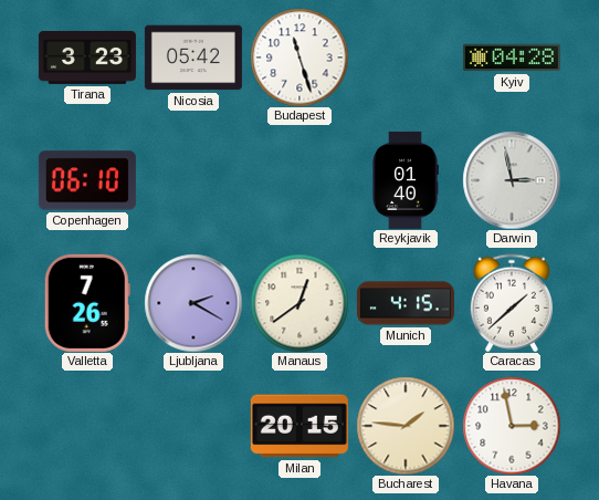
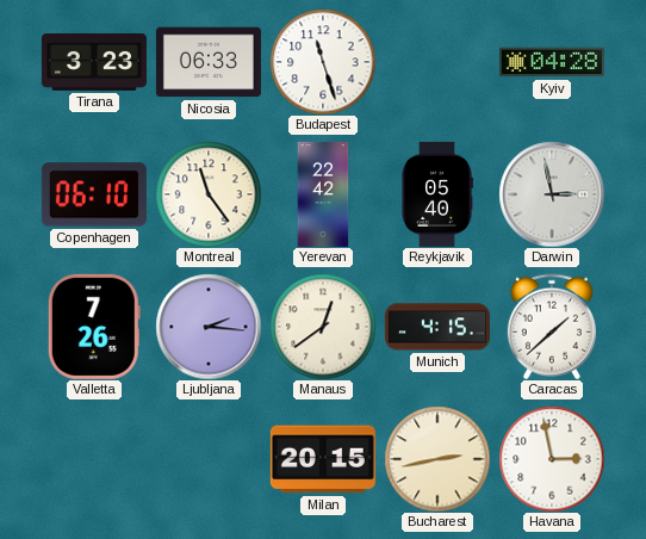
Nicosia: 05:42 -> 06:33 (209, 62)
Montreal: none -> 11:24 (209, 194)
Yerevan: none -> 22:42 (323, 194)
Reykjavik: 01:40 -> 05:40 (437, 194)
Ljubljana: 2:20 -> 2:16 (209, 327)
Bucharest: 1:46 -> 2:43 (437, 459)
